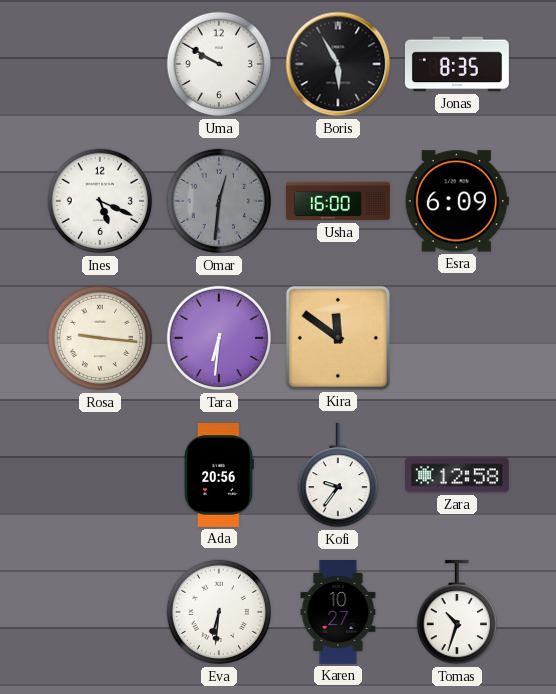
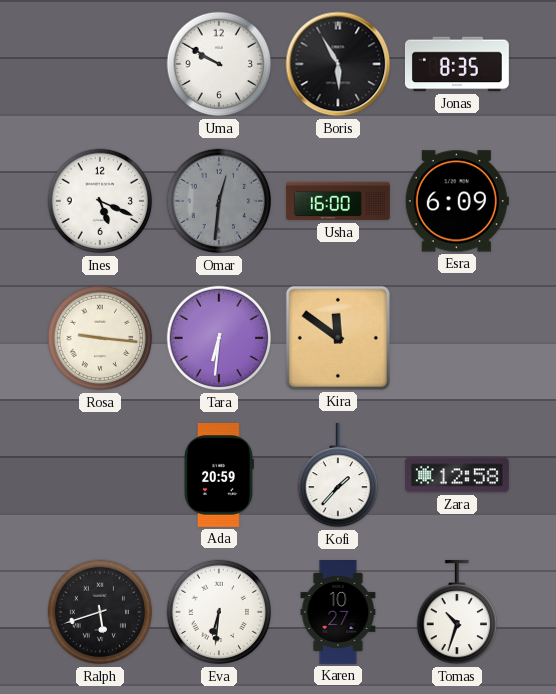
Ada: 20:56 -> 20:59 (219, 475)
Kofi: 9:36 -> 1:37 (337, 475)
Ralph: none -> 5:42 (100, 612)
